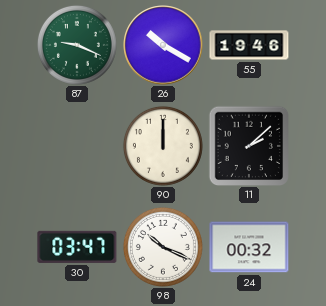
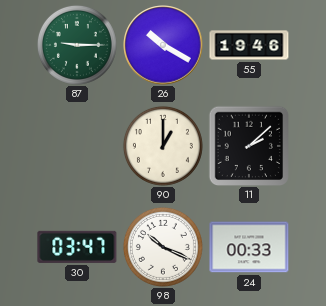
87: 9:19 -> 9:15 (77, 45)
90: 12:00 -> 1:00 (163, 146)
24: 00:32 -> 00:33 (249, 247)
